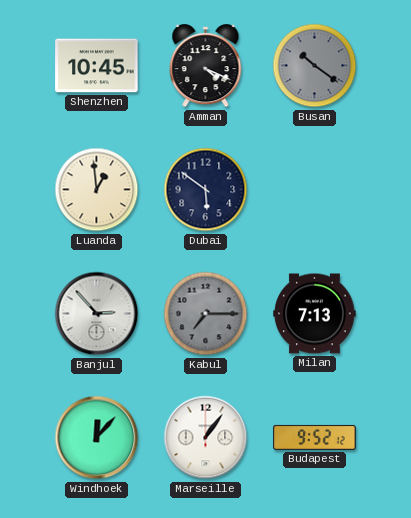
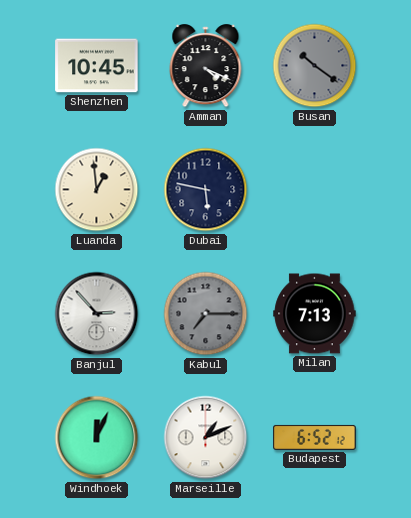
Dubai: 5:51 -> 5:47 (206, 190)
Windhoek: 12:07 -> 12:04 (97, 438)
Marseille: 1:06 -> 1:11 (206, 438)
Budapest: 9:52 -> 6:52 (315, 437)
